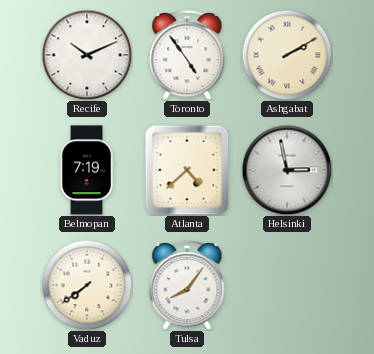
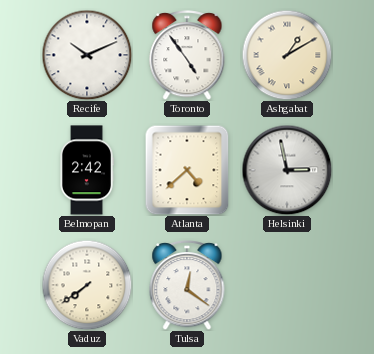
Ashgabat: 2:10 -> 1:10 (287, 55)
Belmopan: 7:19 -> 2:42 (87, 170)
Tulsa: 8:06 -> 12:21 (187, 285)
